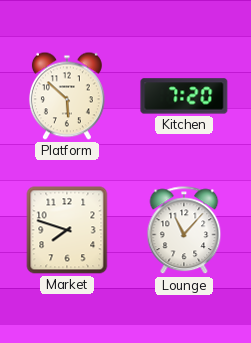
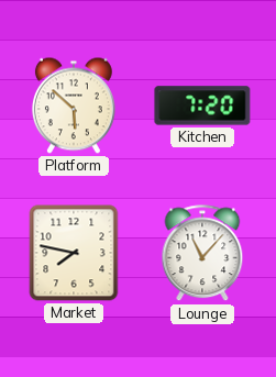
Market: 7:48 -> 7:47 (74, 253)
